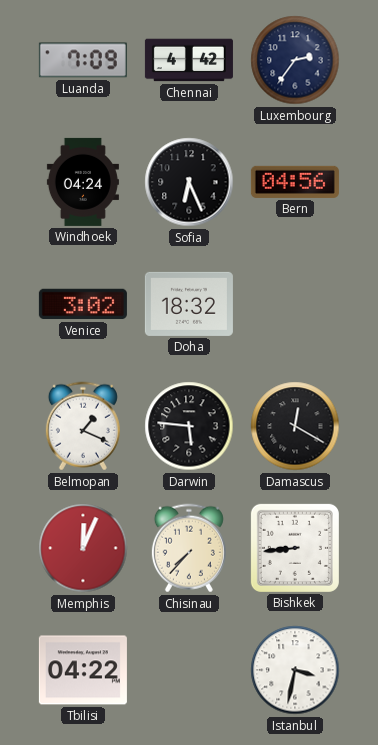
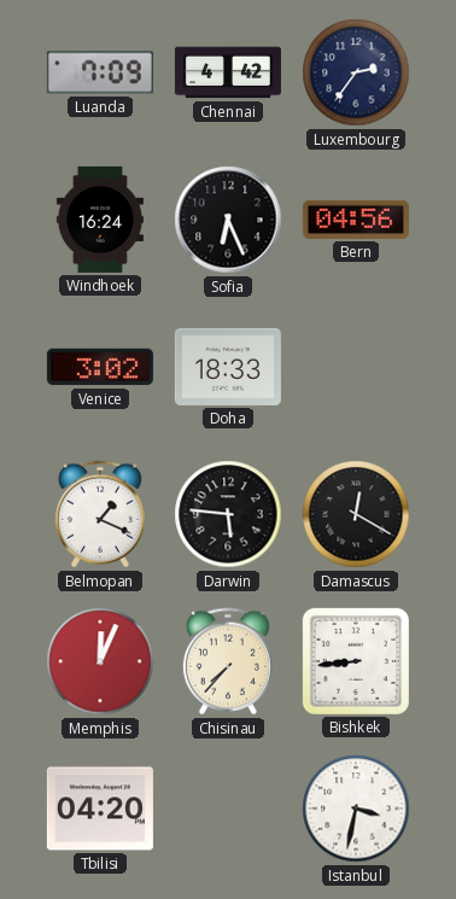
Windhoek: 04:24 -> 16:24 (100, 220)
Doha: 18:32 -> 18:33 (228, 367)
Tbilisi: 04:22 -> 04:20 (100, 808)
